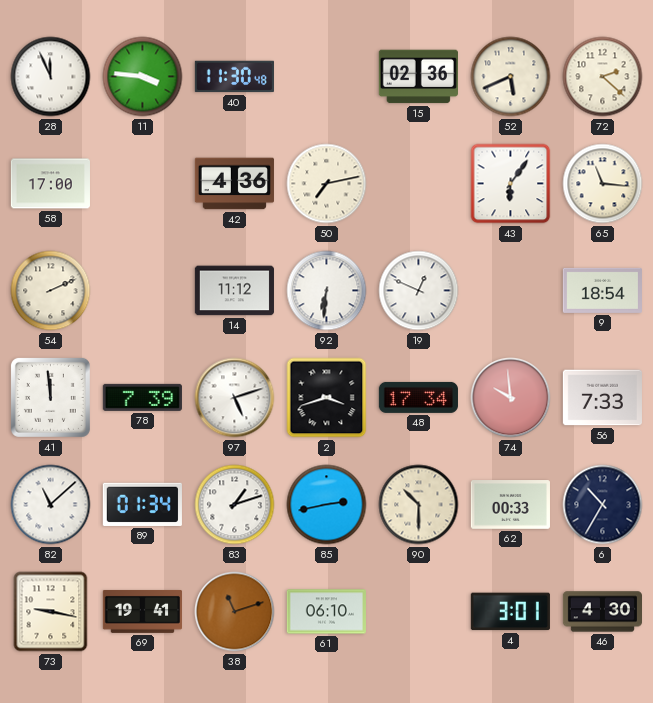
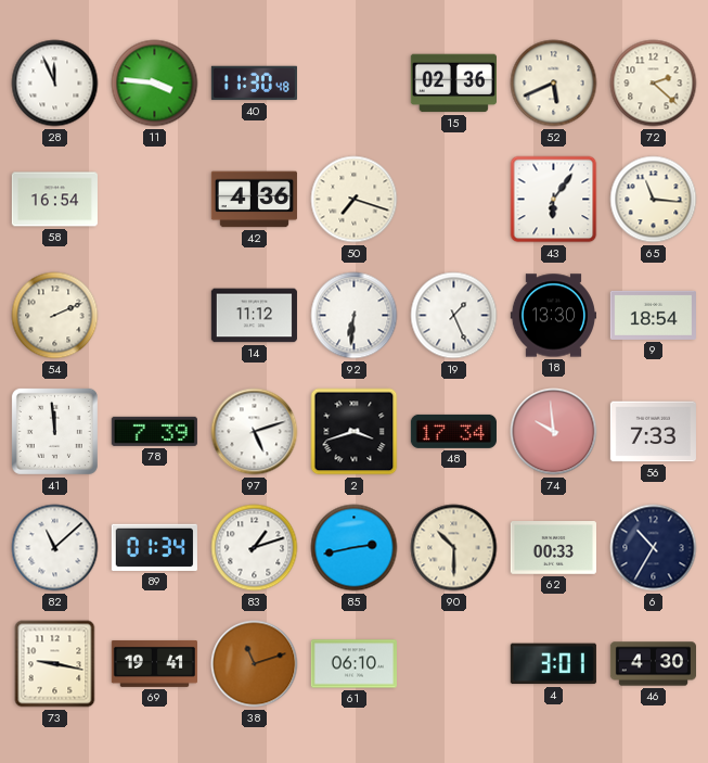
58: 17:00 -> 16:54 (54, 200)
50: 7:13 -> 7:18 (355, 200)
19: 12:49 -> 1:26 (454, 316)
18: none -> 13:30 (553, 316)
